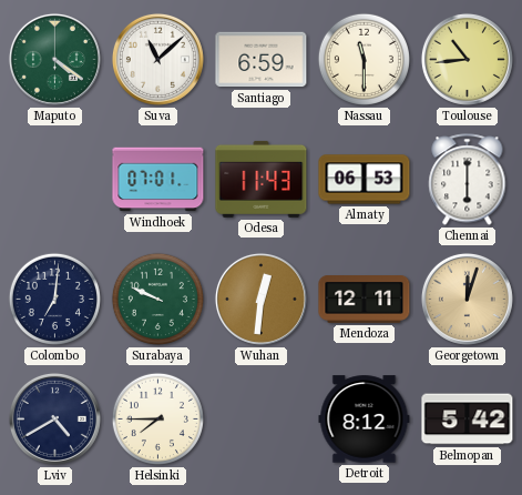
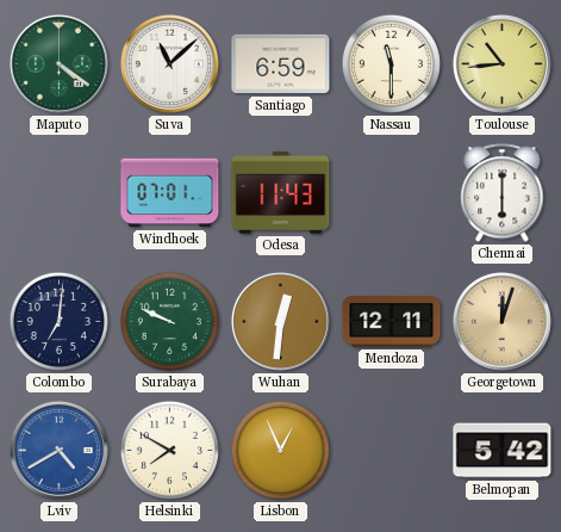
Almaty: 06:53 -> none (365, 180)
Lviv dial: navy -> blue (58, 450)
Helsinki: 7:45 -> 7:50 (169, 450)
Lisbon: none -> 12:56 (280, 450)
Detroit: 8:12 -> none (365, 420)
